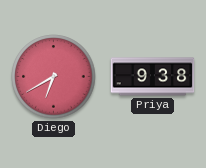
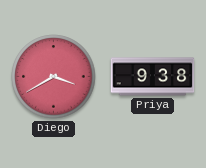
Diego: 6:40 -> 3:40 (54, 77)
